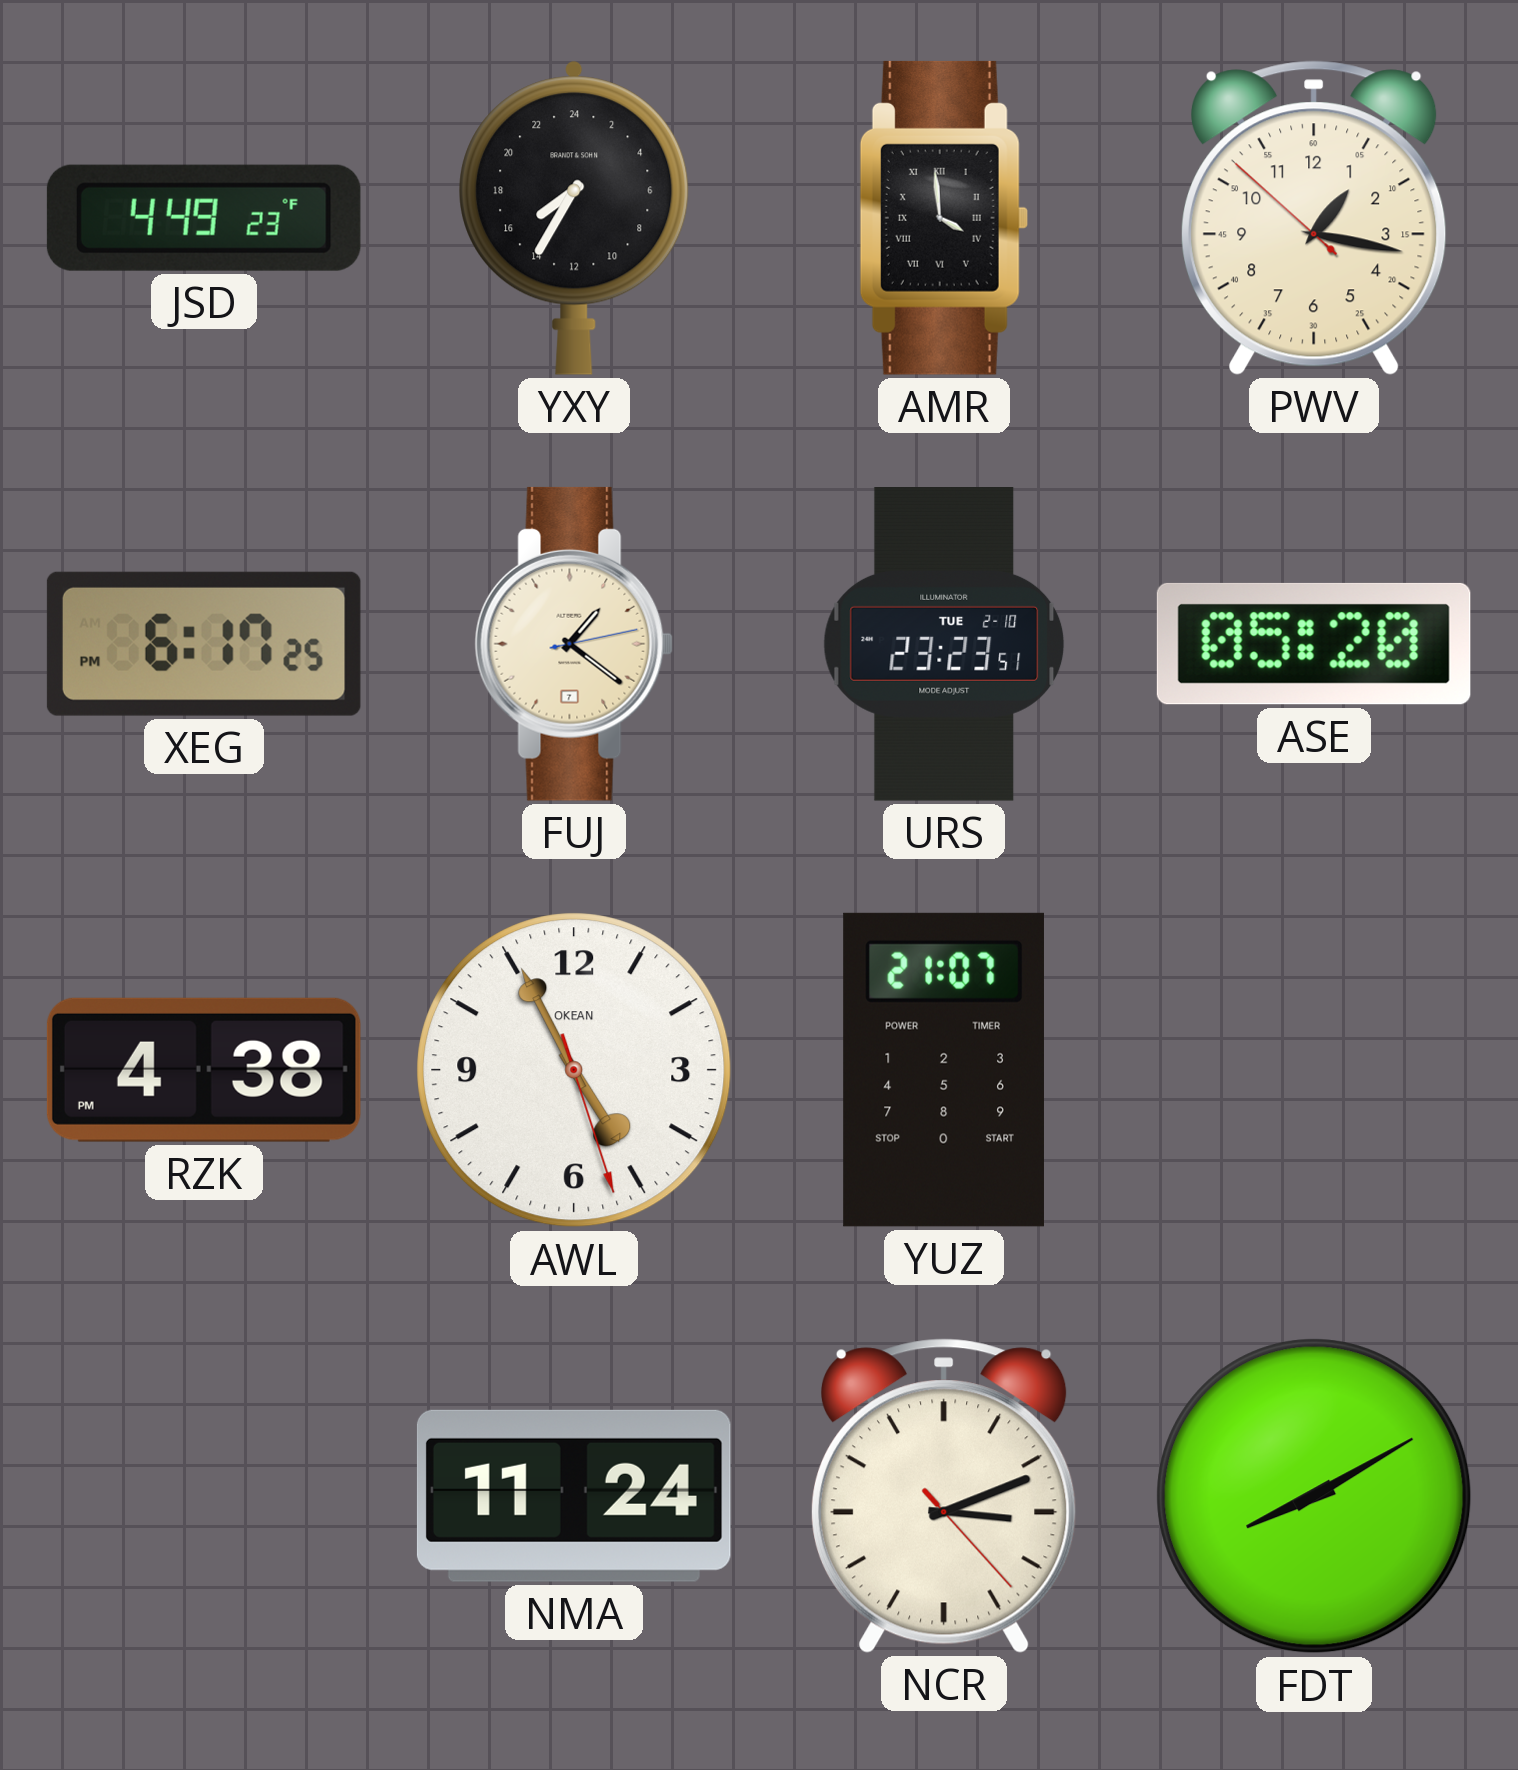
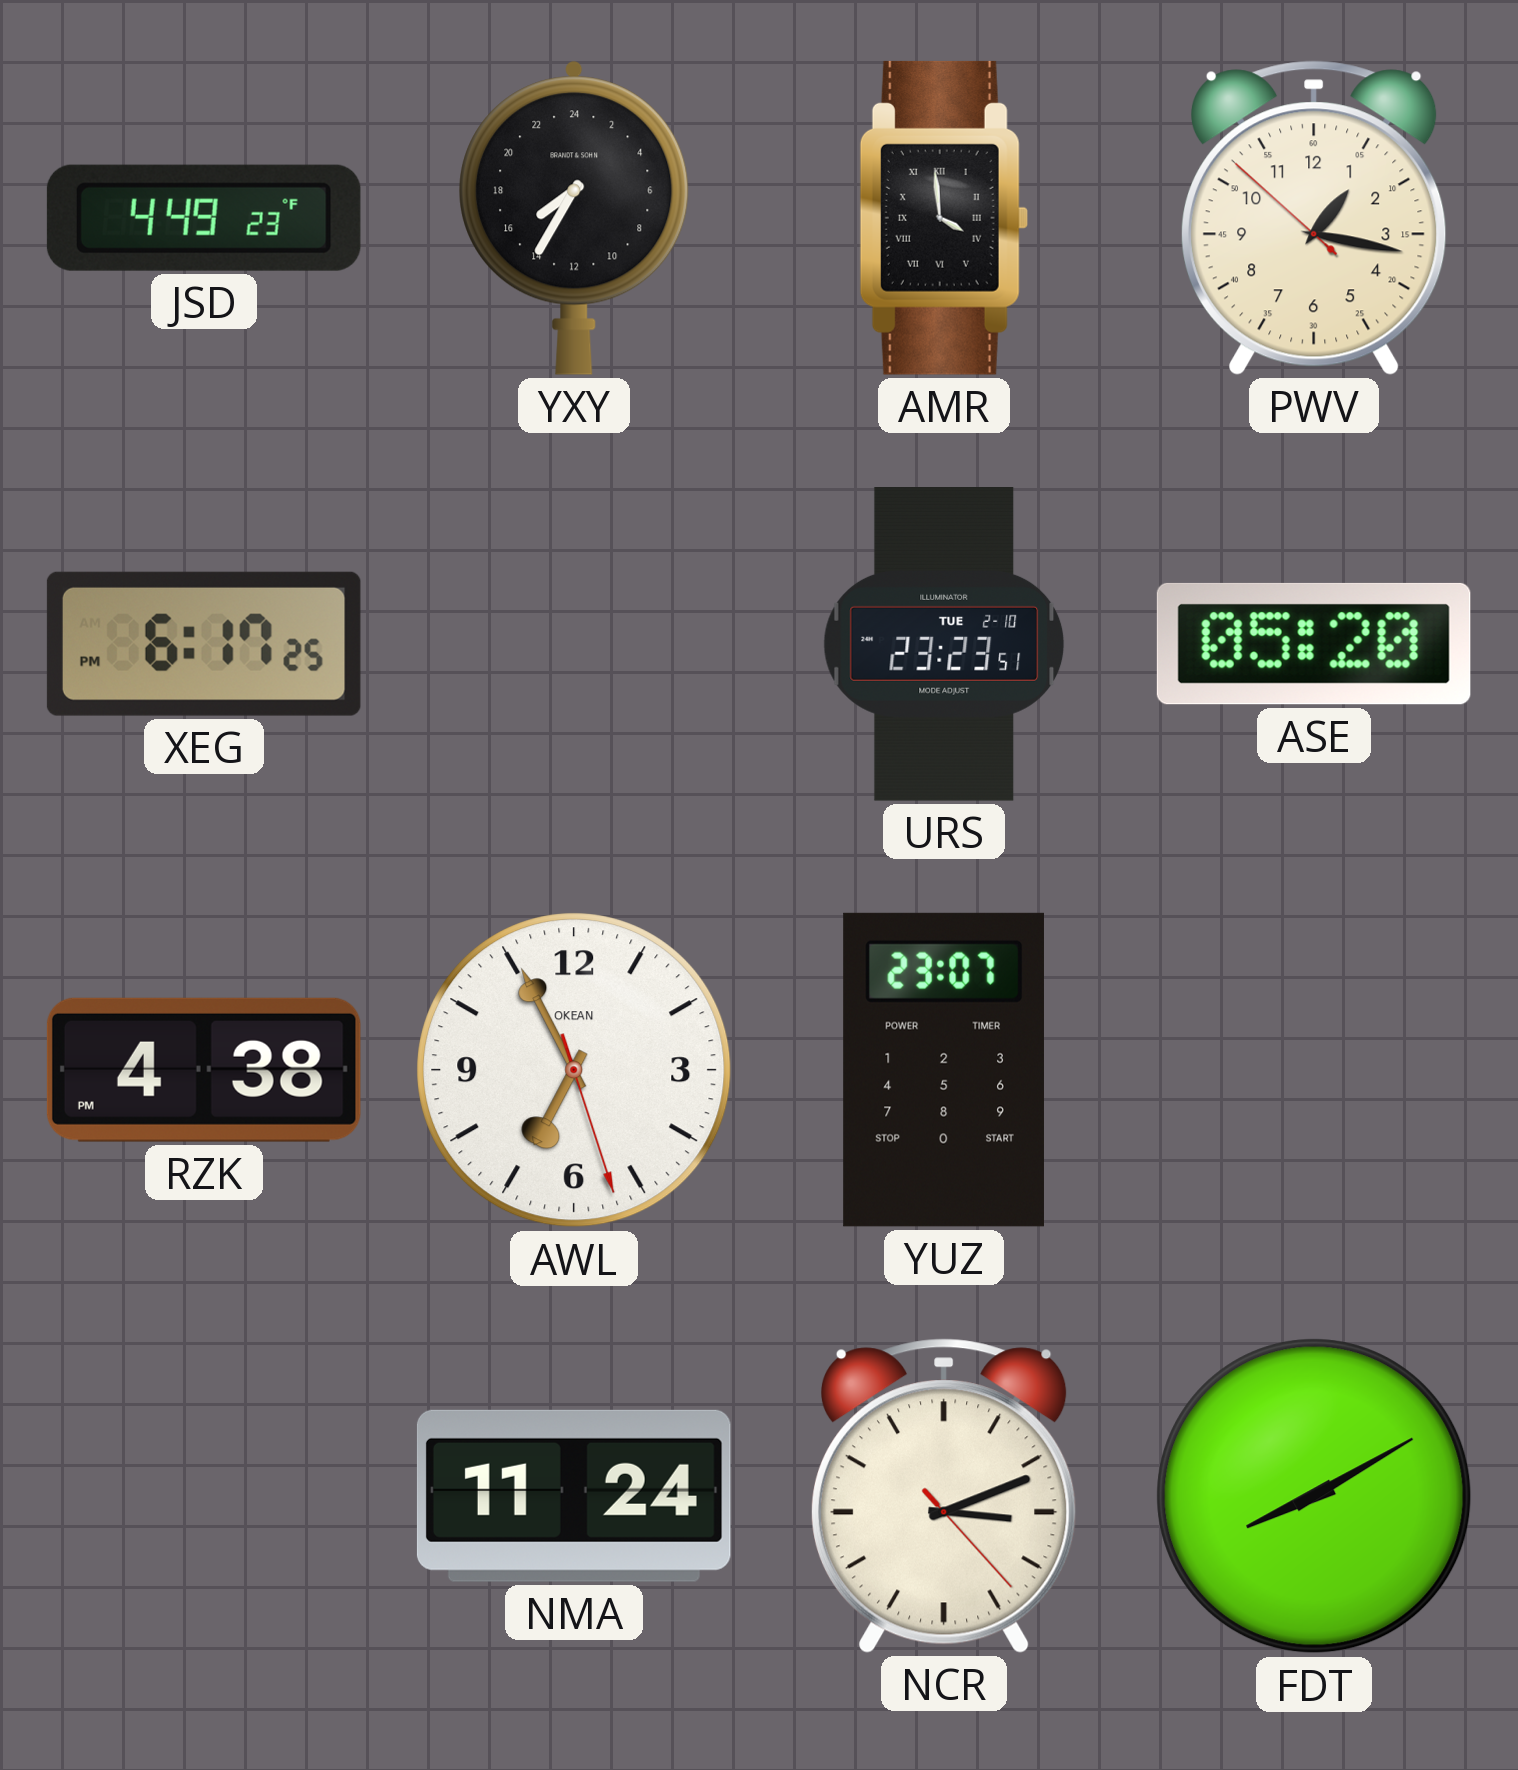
FUJ: 1:21 -> none (574, 644)
AWL: 4:55 -> 6:55 (574, 1070)
YUZ: 21:07 -> 23:07 (944, 1070)
